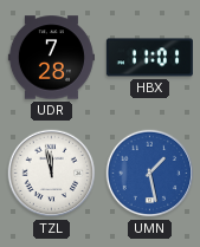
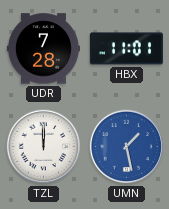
TZL: 11:58 -> 12:00 (44, 147)
